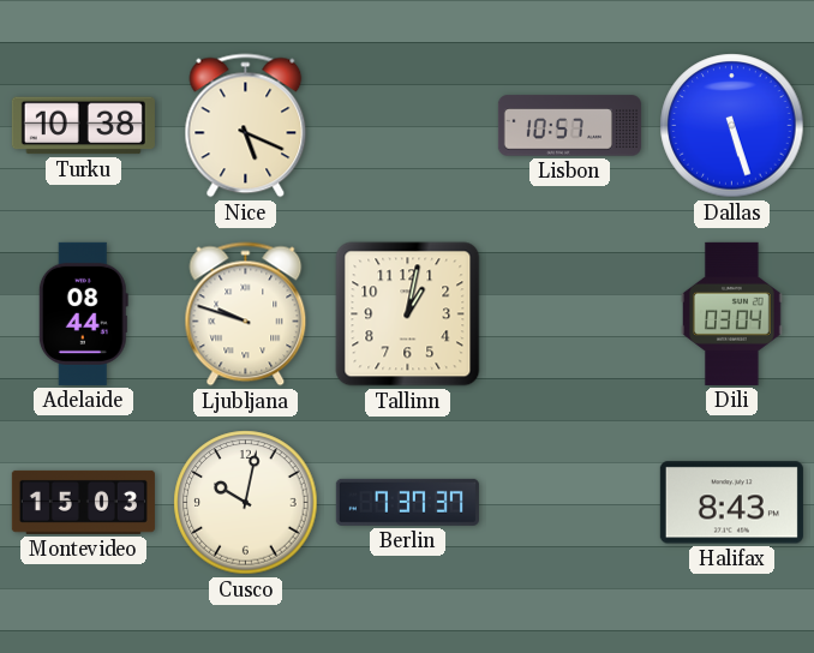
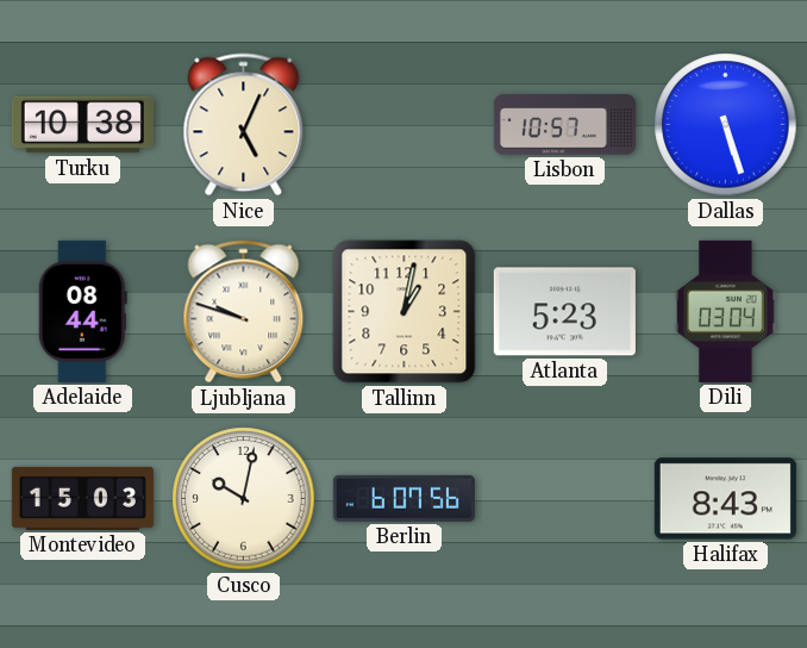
Nice: 5:19 -> 5:04 (244, 125)
Atlanta: none -> 5:23 (564, 312)
Berlin: 7:37 -> 6:07 (403, 498)
